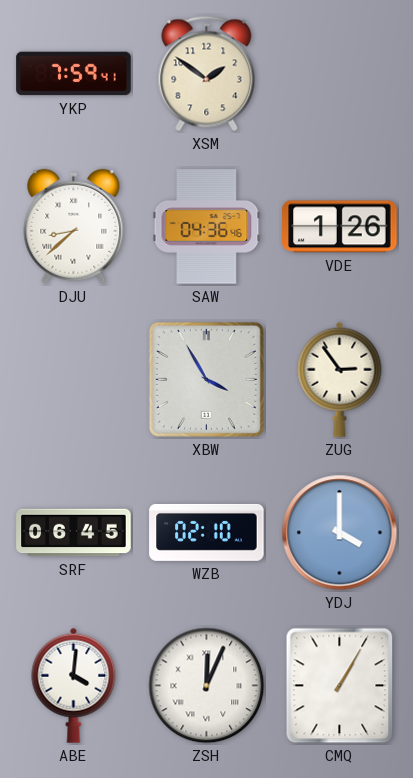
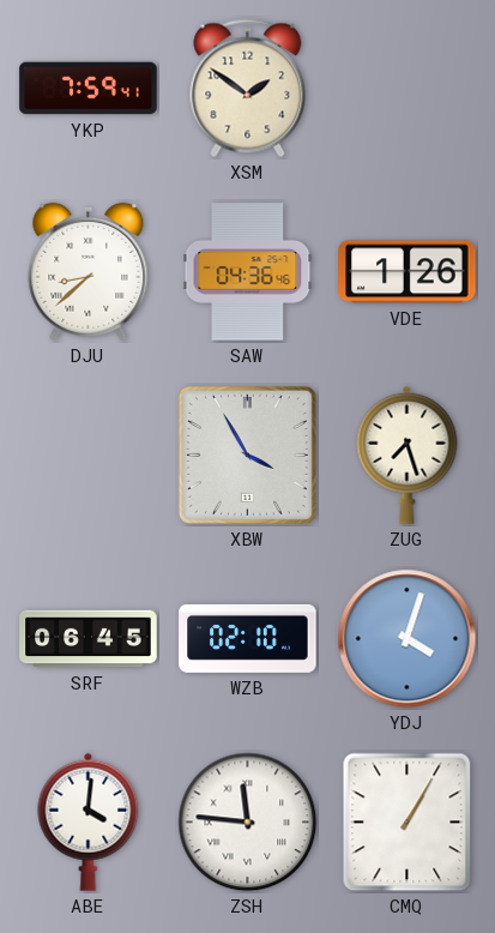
ZUG: 2:54 -> 7:27 (408, 455)
YDJ: 4:00 -> 4:03 (408, 639)
ZSH: 12:04 -> 11:46 (248, 823)
